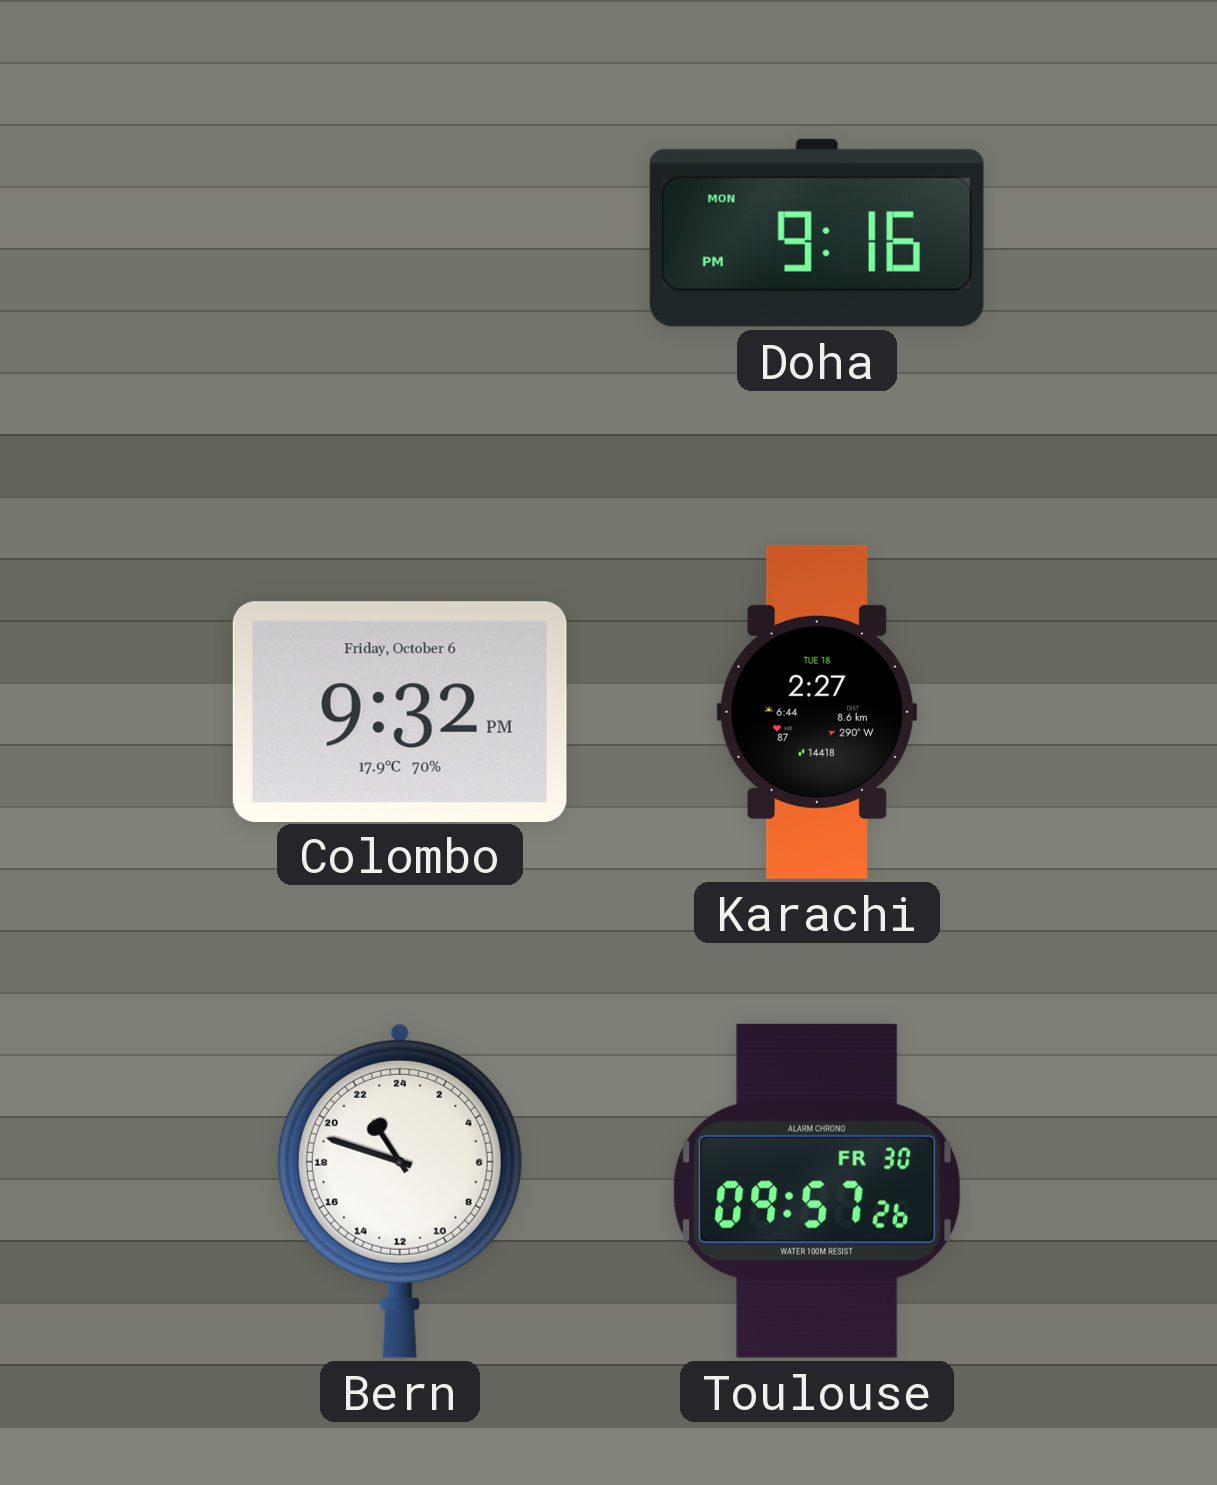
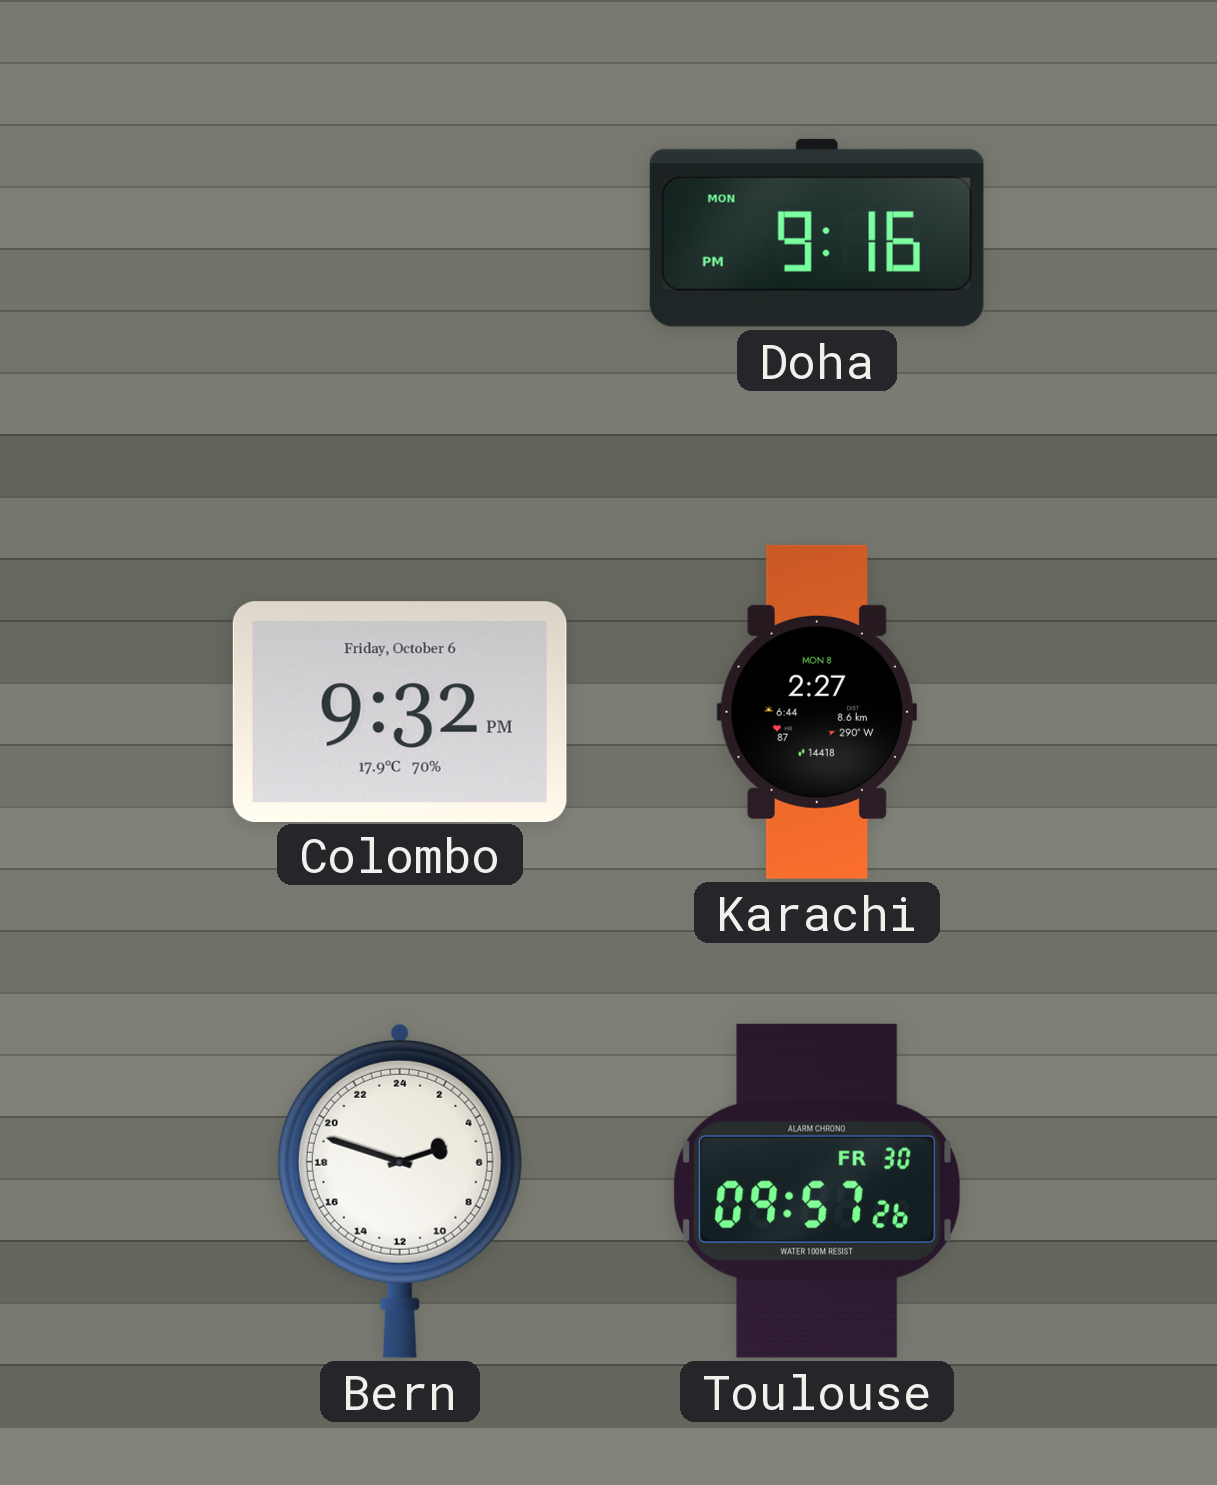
Karachi date: TUE 18 -> MON 8 (817, 712)
Bern: 21:48 -> 4:48 (400, 1190)
